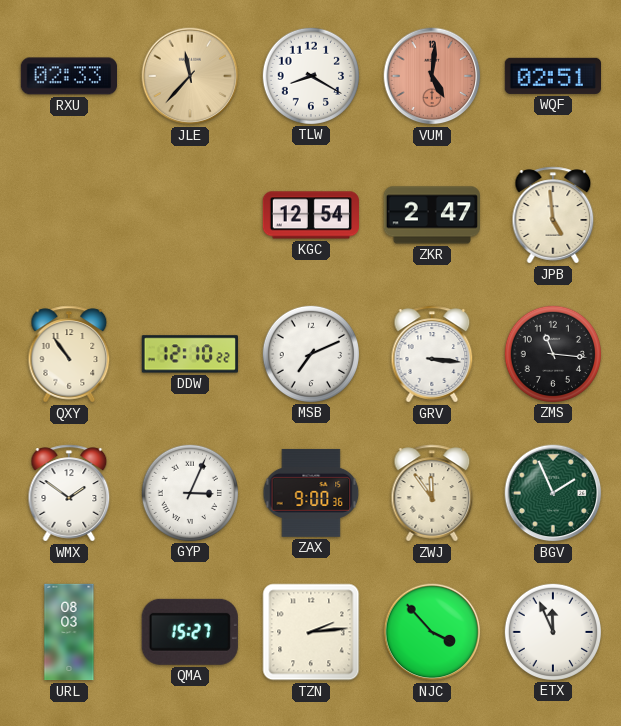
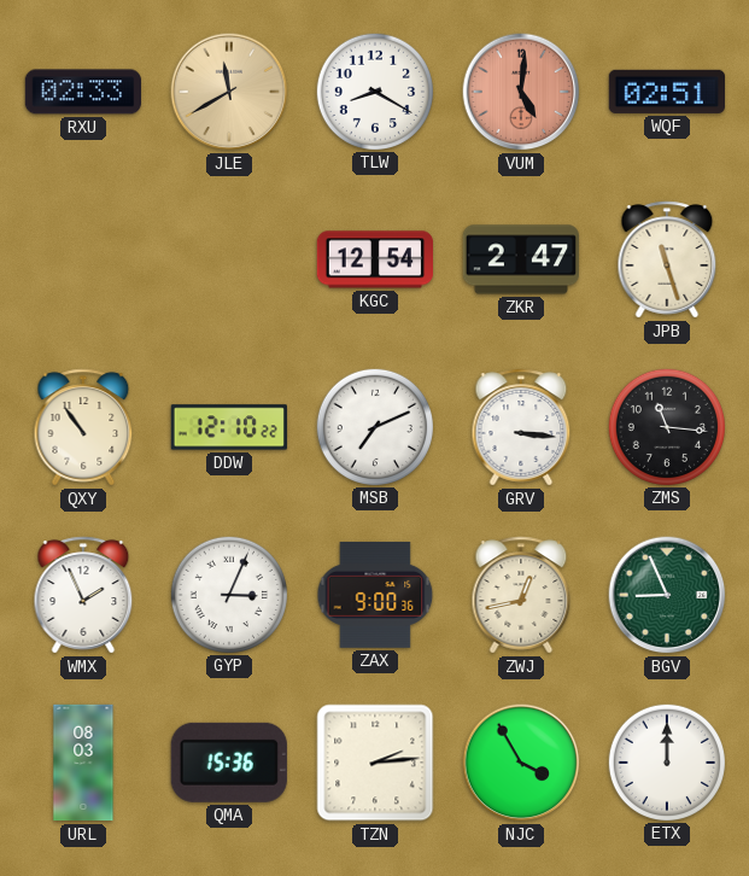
JLE: 11:37 -> 11:40 (229, 92)
JPB: 4:59 -> 11:27 (667, 259)
WMX: 1:51 -> 1:56 (83, 595)
ZWJ: 11:54 -> 12:43 (521, 595)
BGV: 1:56 -> 8:56 (667, 595)
QMA: 15:27 -> 15:36 (229, 763)
NJC: 3:53 -> 3:55 (521, 763)
ETX: 11:56 -> 12:00 (666, 761)
